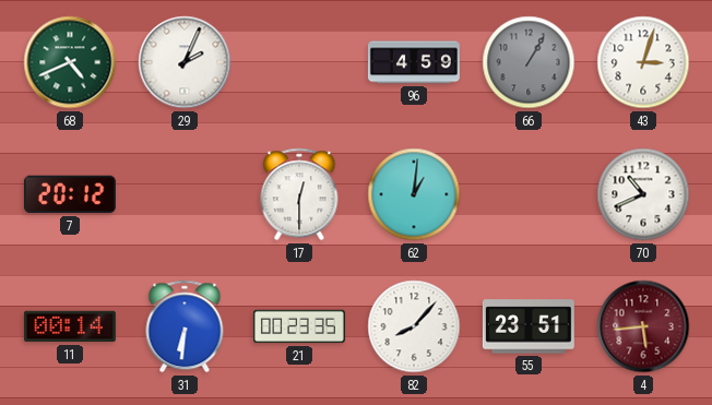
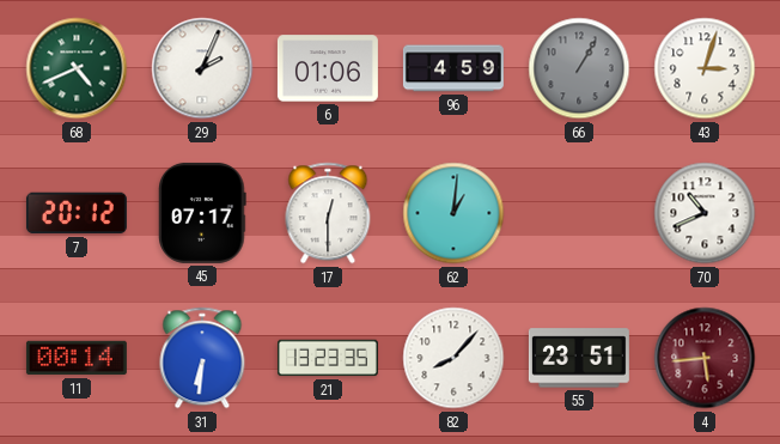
6: none -> 01:06 (328, 68)
45: none -> 07:17 (202, 213)
21: 00:23 -> 13:23 (328, 358)
